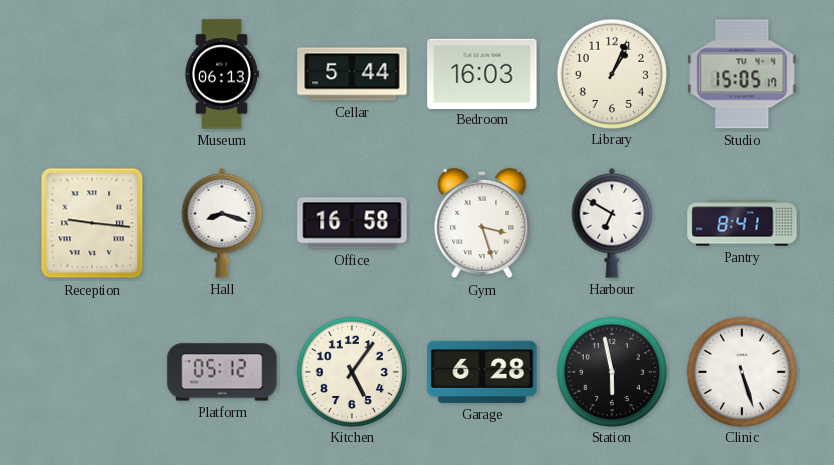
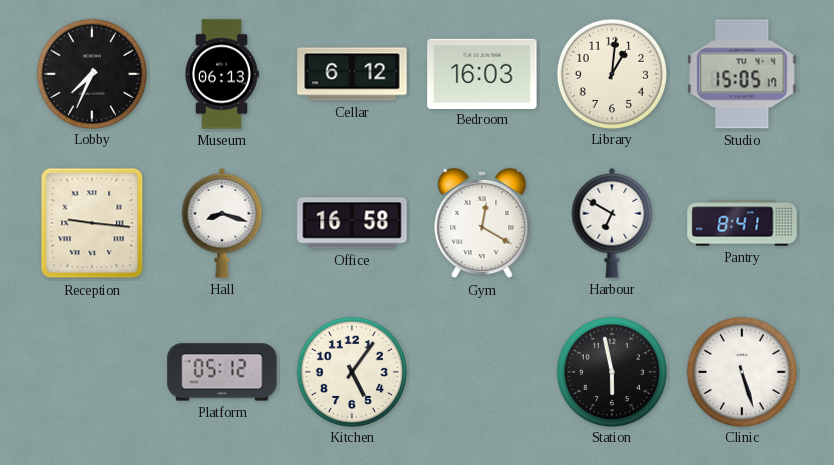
Lobby: none -> 7:34 (91, 73)
Cellar: 5:44 -> 6:12 (352, 74)
Library: 1:04 -> 1:01 (611, 73)
Gym: 3:27 -> 12:20 (482, 223)
Garage: 6:28 -> none (482, 372)
